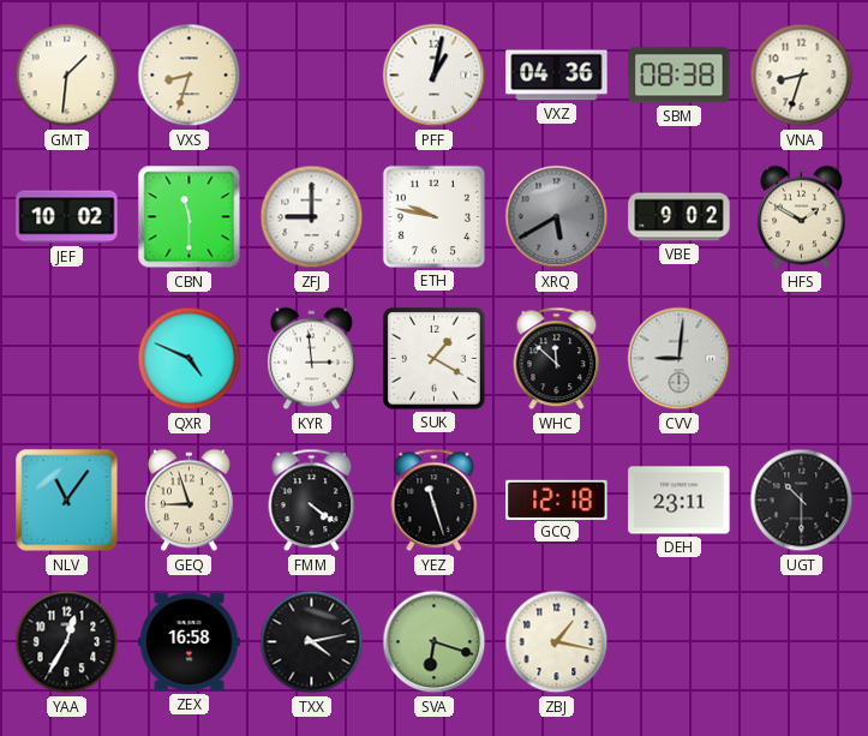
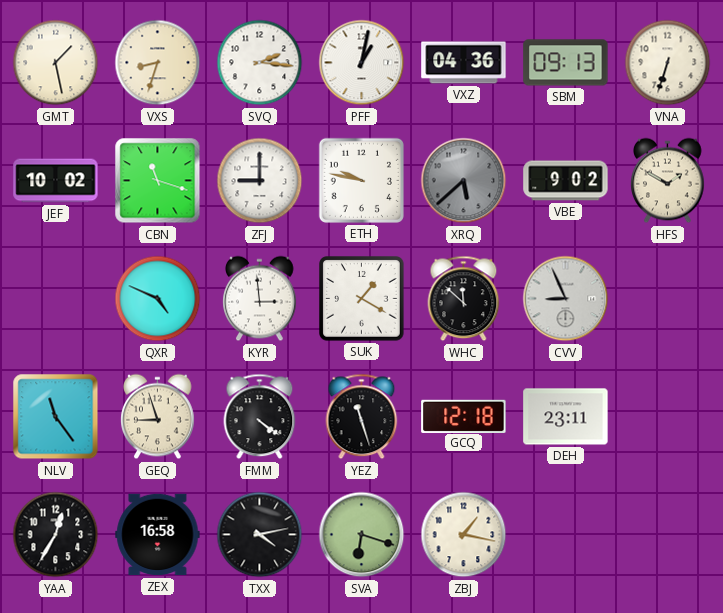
GMT: 1:31 -> 1:28 (56, 63)
SVQ: none -> 2:16 (260, 63)
SBM: 08:38 -> 09:13 (566, 63)
VNA: 8:33 -> 6:33 (668, 63)
CBN: 11:30 -> 11:18 (158, 181)
XRQ: 5:40 -> 5:38 (464, 181)
CVV: 9:01 -> 8:56 (566, 299)
NLV: 11:06 -> 11:24 (56, 417)
UGT: 10:30 -> none (802, 501)
